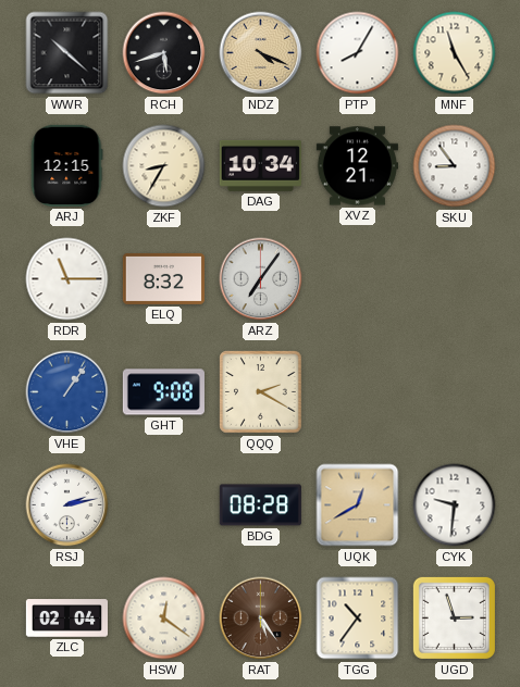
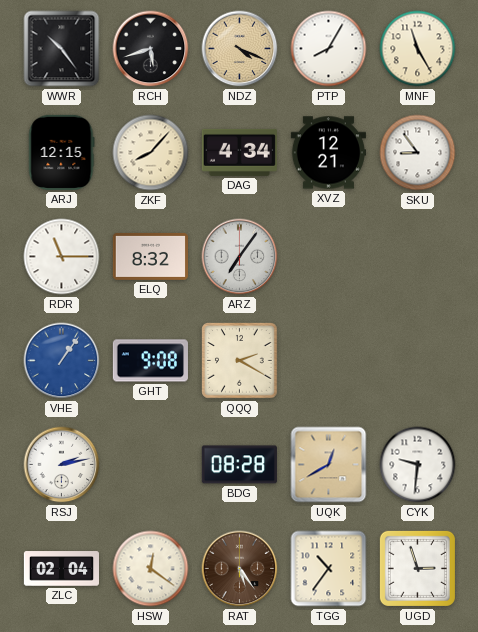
WWR: 10:22 -> 10:24 (62, 49)
ZKF: 8:35 -> 8:07 (151, 153)
DAG: 10:34 -> 4:34 (239, 152)
